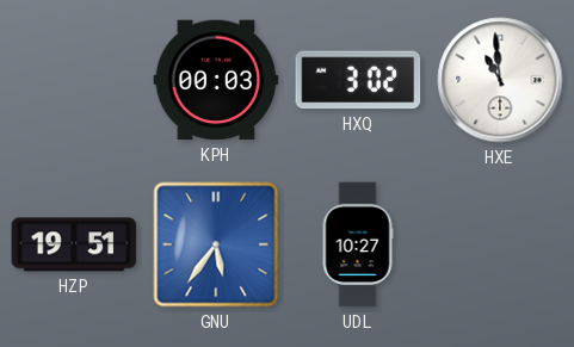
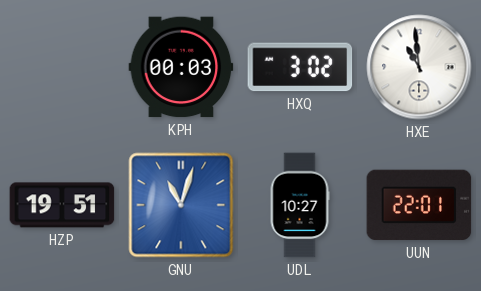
GNU: 5:36 -> 11:03 (181, 205)
UUN: none -> 22:01 (419, 205)
